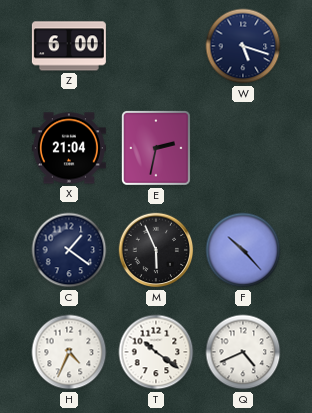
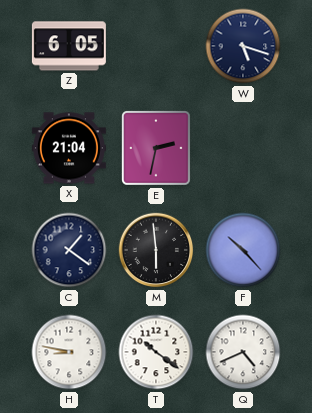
Z: 6:00 -> 6:05 (69, 46)
M: 5:56 -> 5:59 (156, 250)
H: 4:34 -> 8:47 (69, 352)
